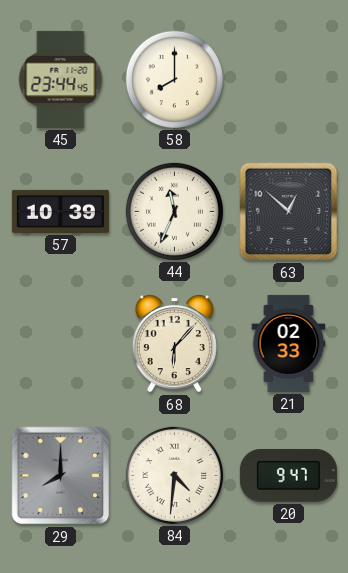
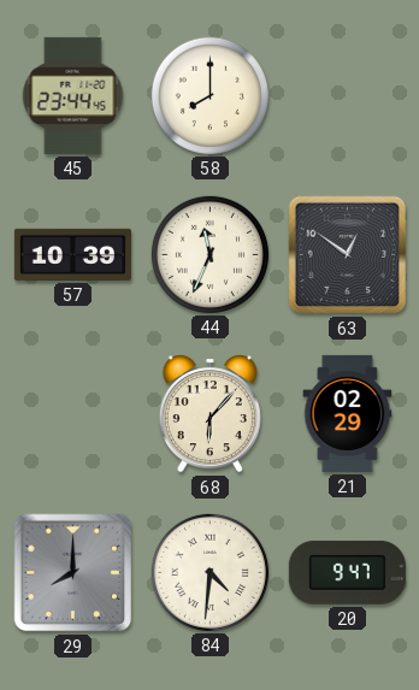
63: 12:52 -> 12:51 (348, 255)
21: 02:33 -> 02:29 (348, 413)
